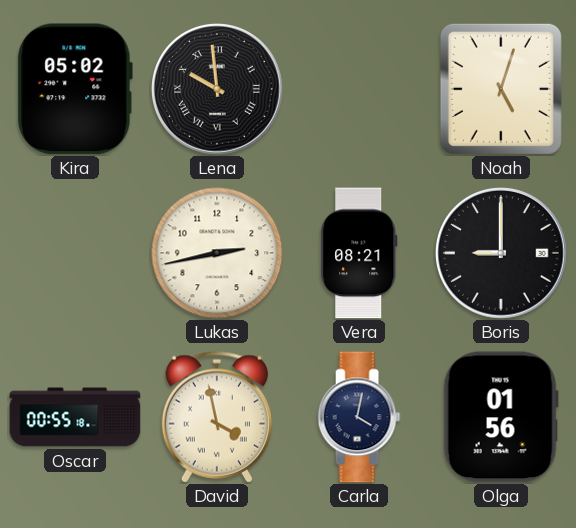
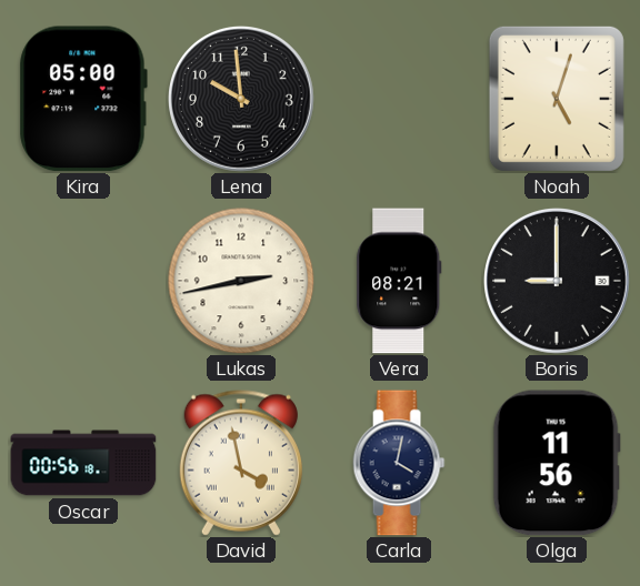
Kira: 05:02 -> 05:00 (83, 99)
Lena numerals: Roman -> Arabic (242, 100)
Oscar: 00:55 -> 00:56 (83, 463)
Olga: 01:56 -> 11:56 (557, 463)
